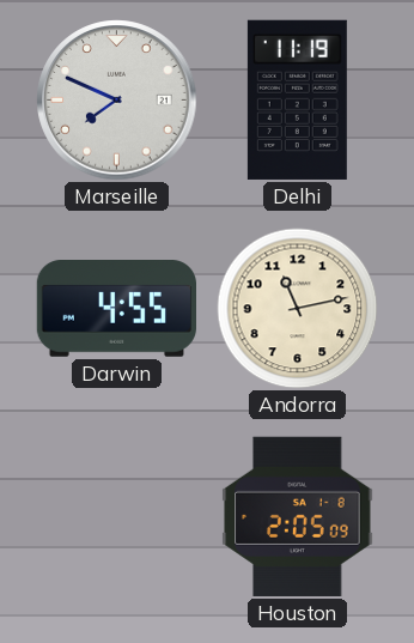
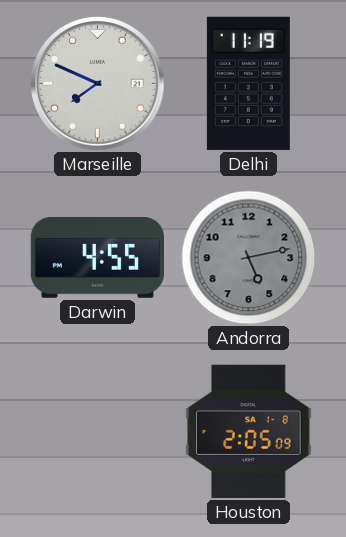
Andorra: 11:13 -> 5:13 (249, 258)
Andorra dial: cream -> grey (249, 258)
